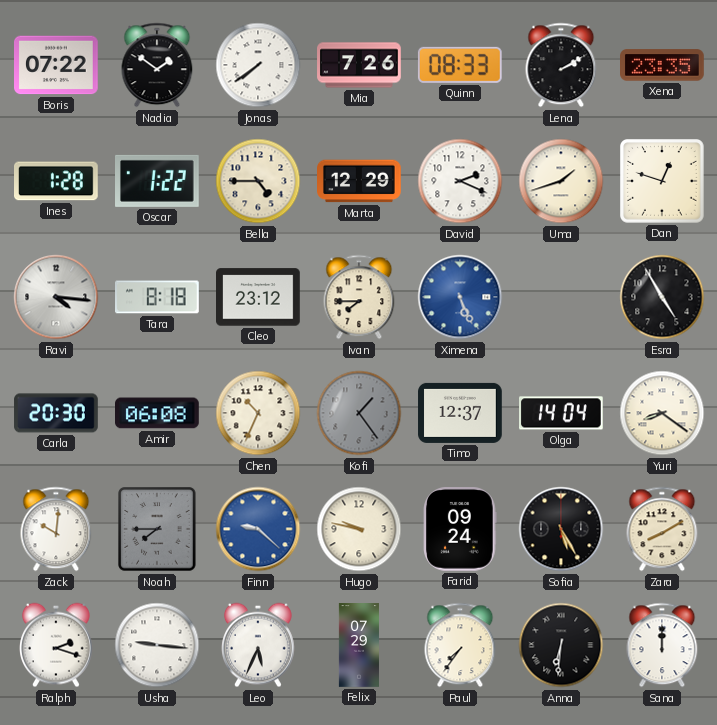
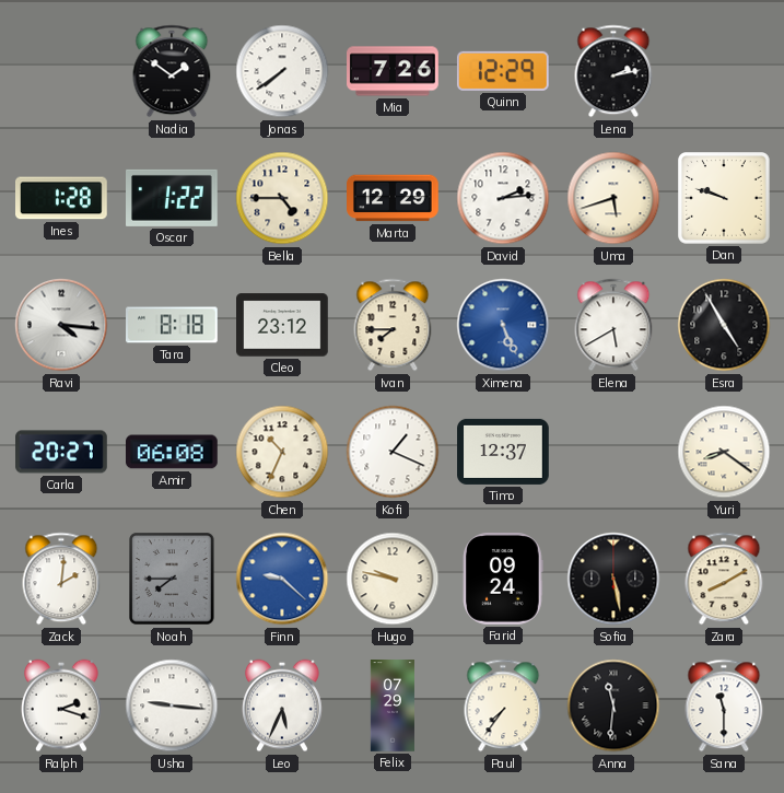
Boris: 07:22 -> none (57, 65)
Quinn: 08:33 -> 12:29 (503, 71)
Lena: 2:10 -> 2:13 (613, 71)
Xena: 23:35 -> none (663, 65)
David: 2:19 -> 2:14 (503, 198)
Uma: 1:42 -> 5:42 (613, 198)
Dan: 12:48 -> 9:48 (725, 199)
Elena: none -> 5:40 (613, 325)
Carla: 20:30 -> 20:27 (61, 452)
Kofi: 1:24 -> 1:19 (393, 452)
Kofi dial: grey -> white (393, 452)
Olga: 14:04 -> none (562, 413)
Zack: 10:01 -> 2:01 (61, 579)
Sofia: 5:25 -> 5:28 (613, 579)
Anna: 6:31 -> 11:31 (613, 705)
Sana: 12:00 -> 11:30 (724, 705)
